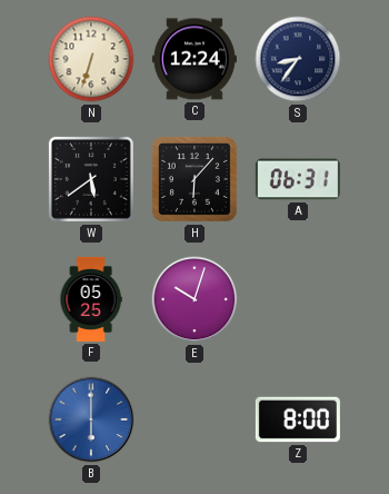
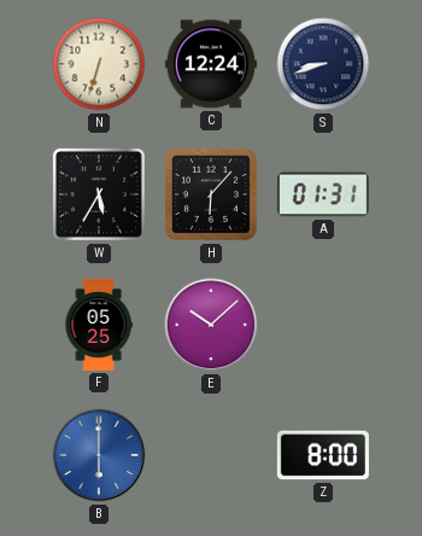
S: 8:36 -> 8:42 (323, 64)
W: 5:39 -> 5:35 (99, 194)
A: 06:31 -> 01:31 (323, 194)
E: 10:03 -> 10:08 (211, 325)
